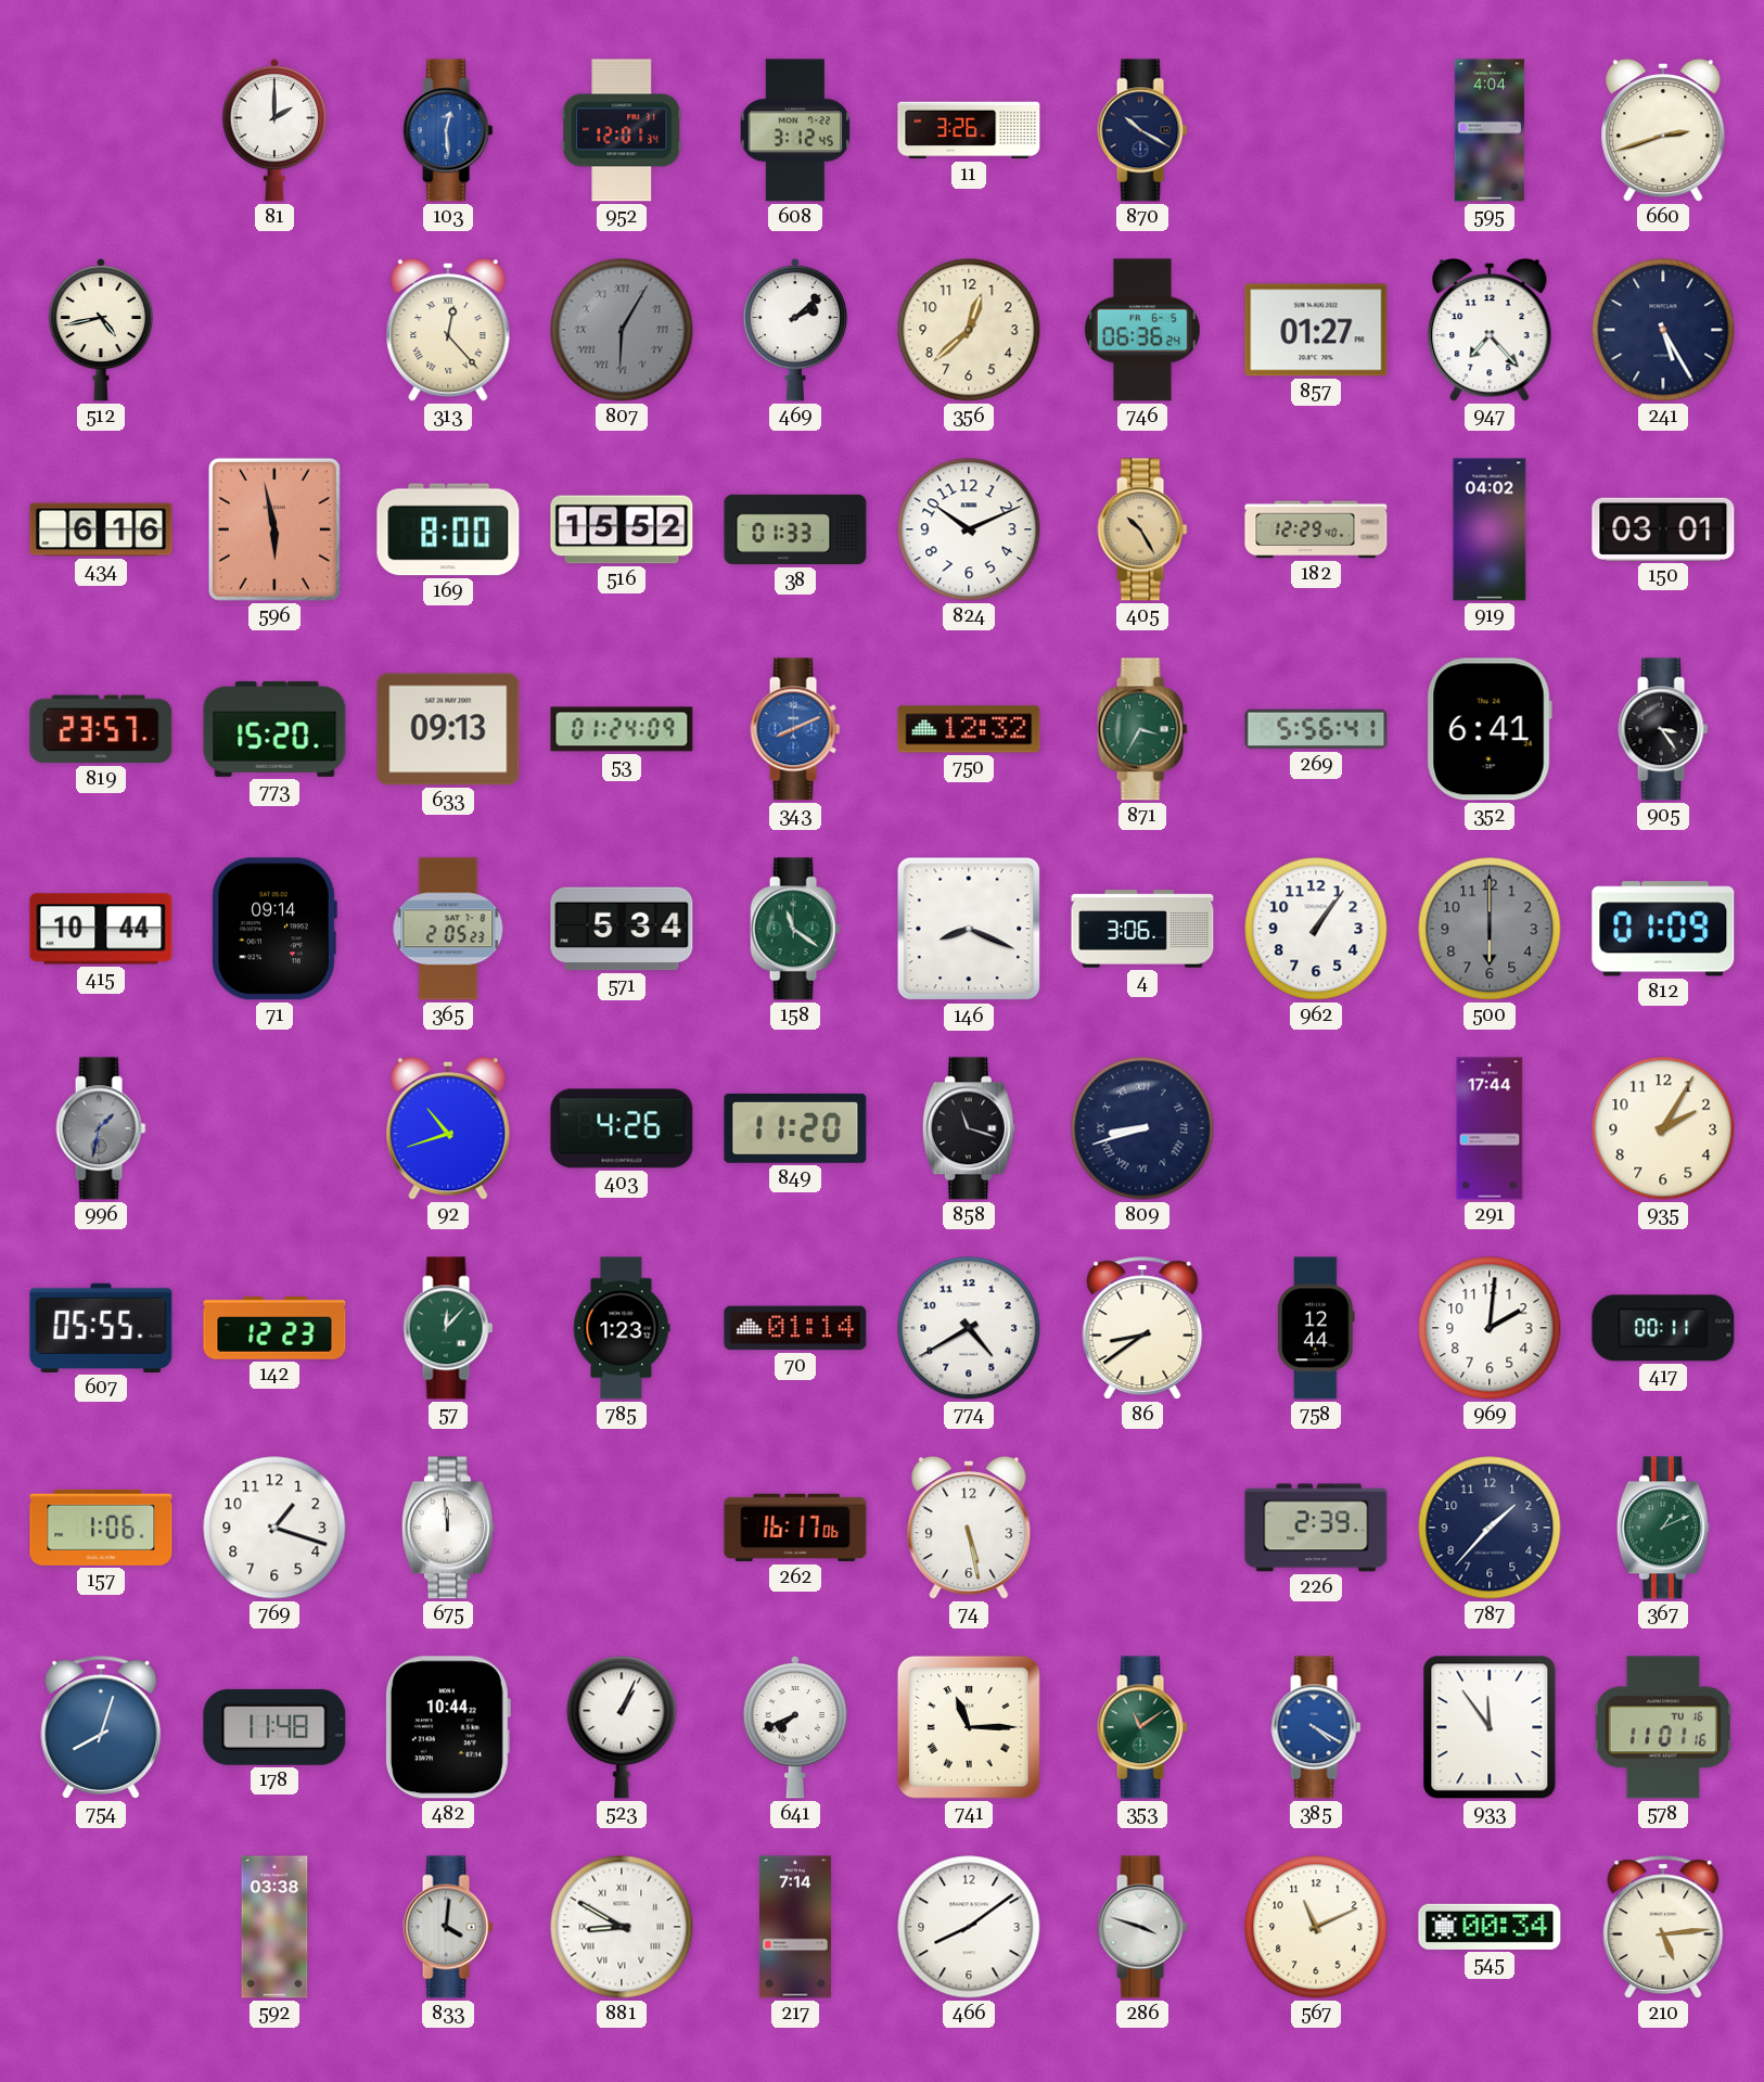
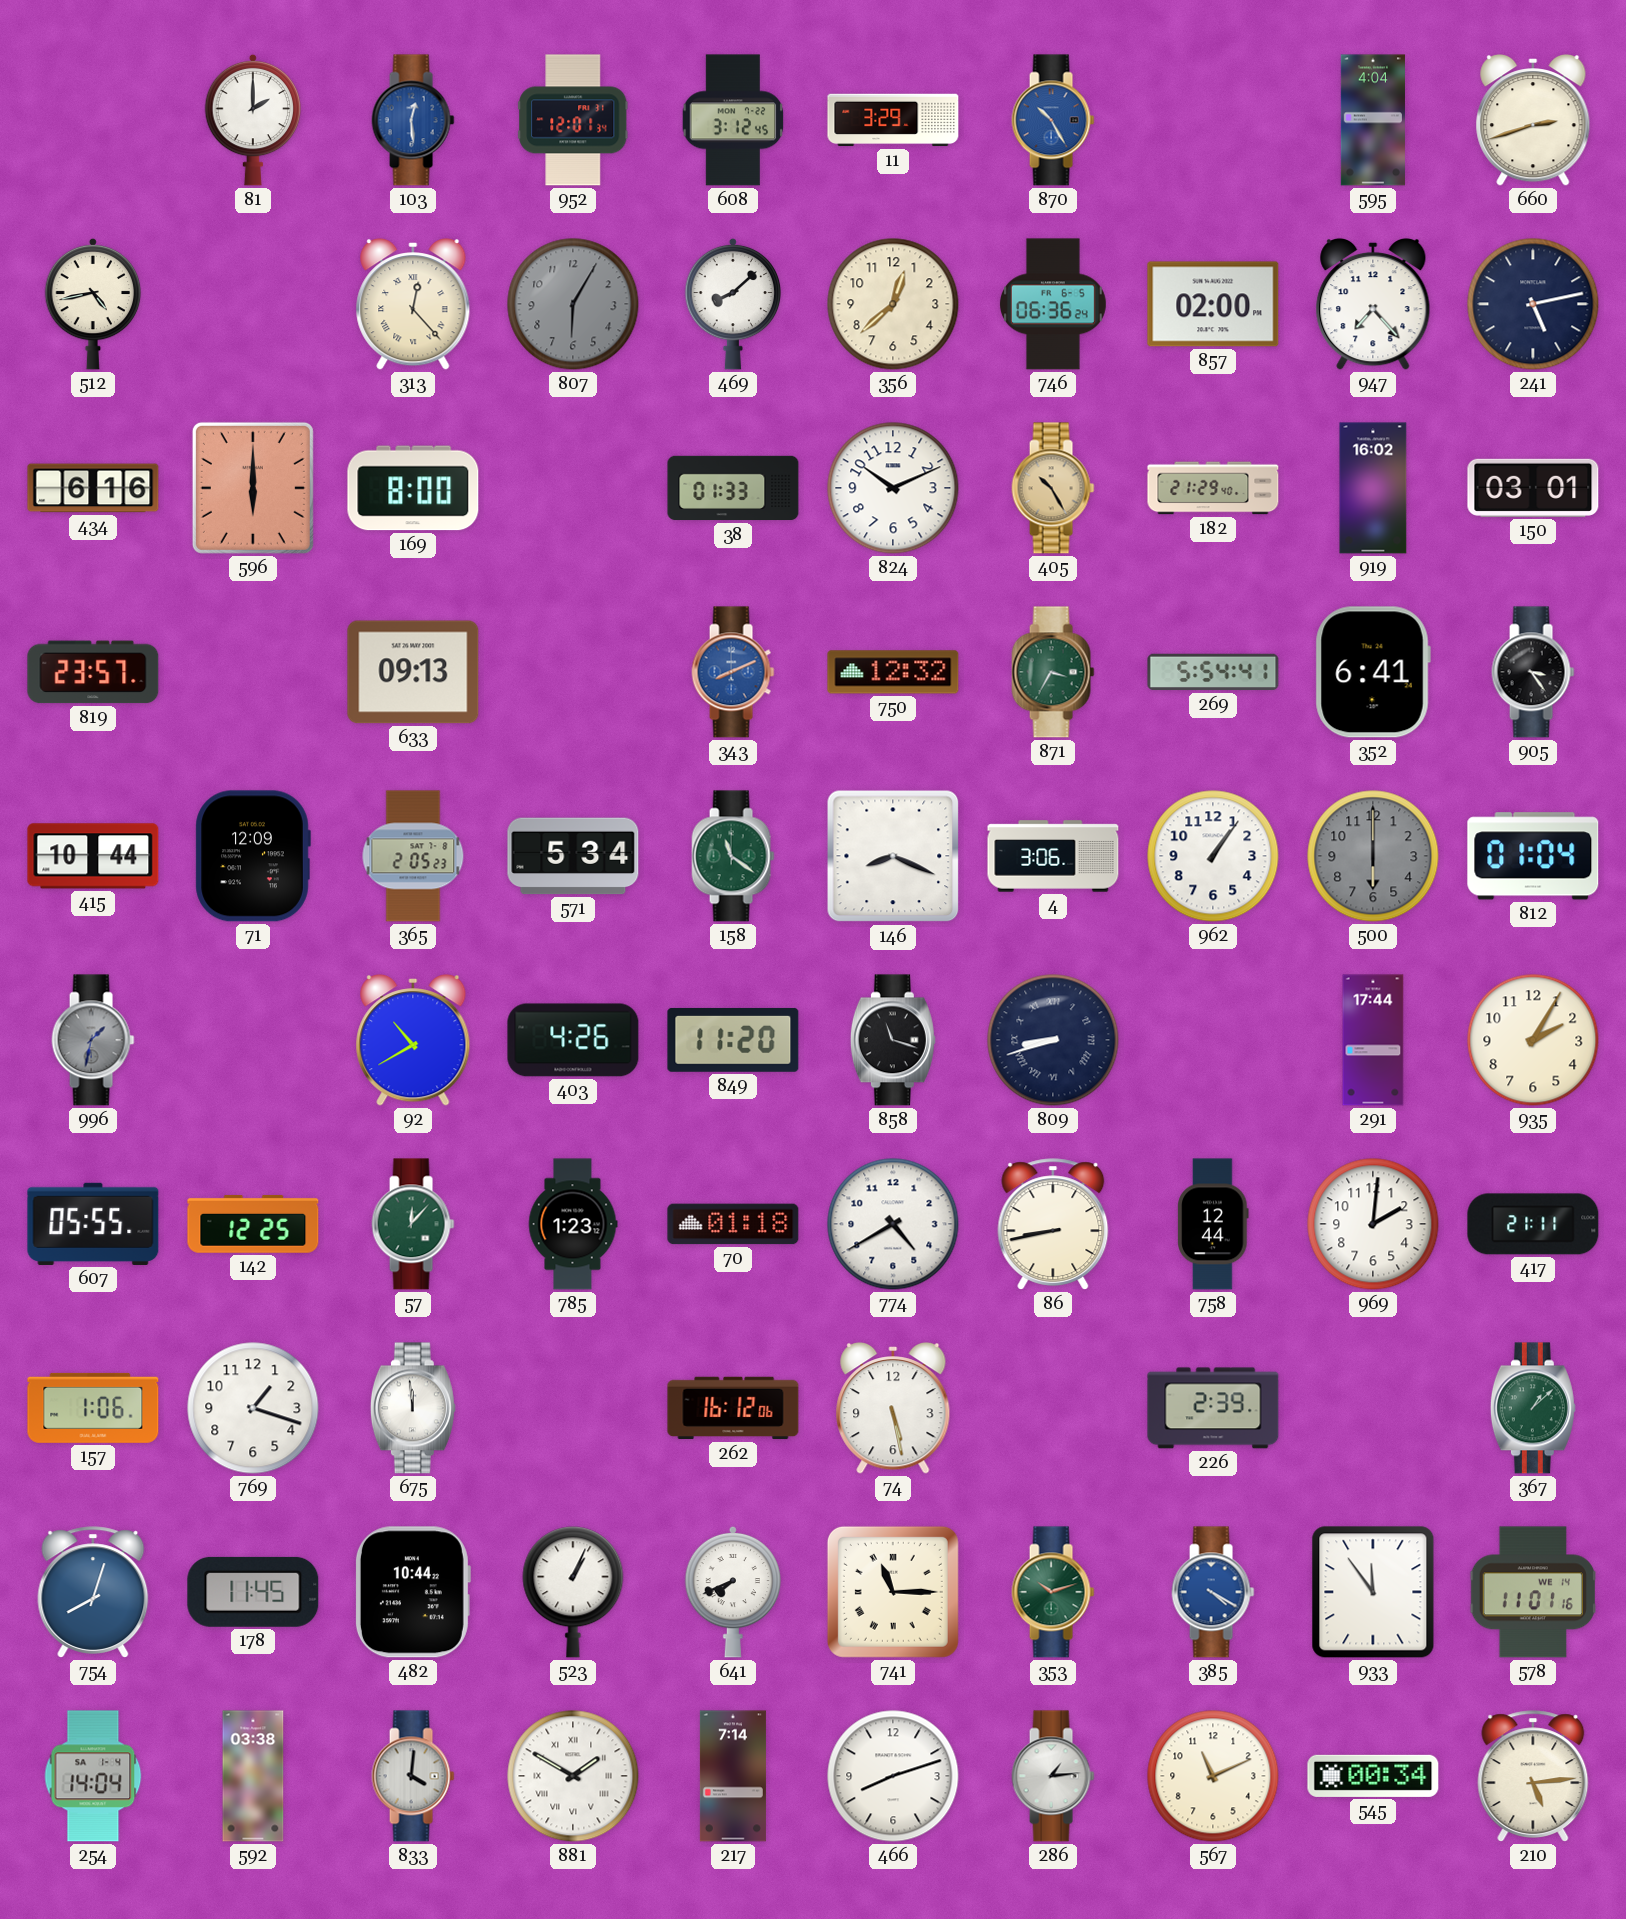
11: 3:26 -> 3:29 (893, 120)
870: 10:20 -> 10:25 (1053, 120)
870 dial: navy -> blue (1053, 120)
807 numerals: Roman -> Arabic (573, 304)
469: 2:08 -> 8:08 (733, 304)
857: 01:27 -> 02:00 (1213, 304)
241: 5:25 -> 5:13 (1533, 304)
596: 5:58 -> 6:00 (253, 488)
516: 15:52 -> none (622, 529)
182: 12:29 -> 21:29 (1213, 488)
919: 04:02 -> 16:02 (1373, 488)
773: 15:20 -> none (274, 729)
53: 01:24 -> none (622, 729)
269: 5:56 -> 5:54 (1213, 672)
71: 09:14 -> 12:09 (253, 856)
812: 01:09 -> 01:04 (1533, 856)
92: 10:42 -> 10:40 (413, 1041)
142: 12:23 -> 12:25 (253, 1224)
70: 01:14 -> 01:18 (733, 1224)
86: 8:39 -> 8:43 (1053, 1224)
417: 00:11 -> 21:11 (1533, 1224)
262: 16:17 -> 16:12 (733, 1408)
787: 1:37 -> none (1490, 1528)
367: 1:11 -> 1:08 (1533, 1408)
178: 11:48 -> 11:45 (253, 1592)
353: 11:09 -> 10:12 (1053, 1592)
578 date: TU 16 -> WE 14 (1532, 1592)
254: none -> 14:04 (93, 1776)
881: 8:50 -> 1:50 (573, 1776)
466: 8:09 -> 8:12 (893, 1776)
286: 3:48 -> 1:14 (1053, 1776)
